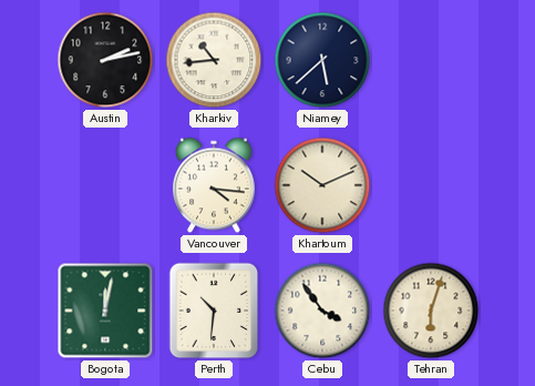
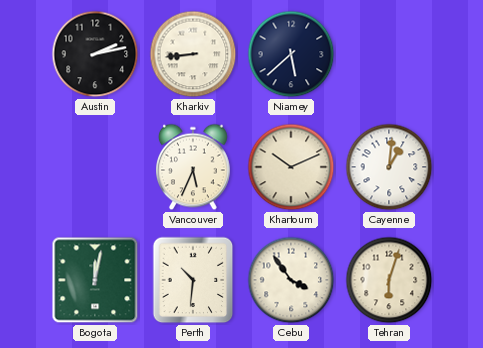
Kharkiv: 10:44 -> 8:44 (193, 54)
Vancouver: 4:16 -> 5:34 (194, 167)
Cayenne: none -> 1:01 (389, 167)
